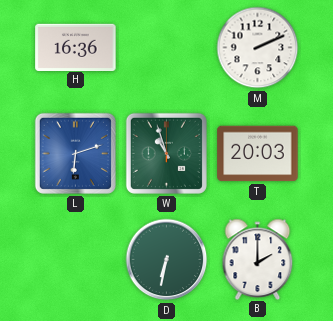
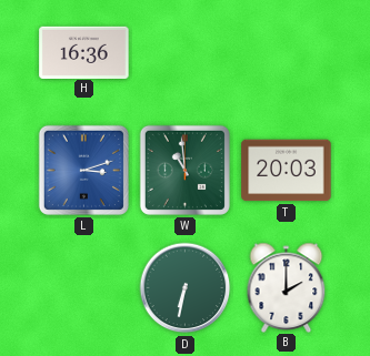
M: 2:11 -> none (258, 48)
L: 6:12 -> 3:12 (83, 170)
W: 10:57 -> 10:59 (184, 170)
